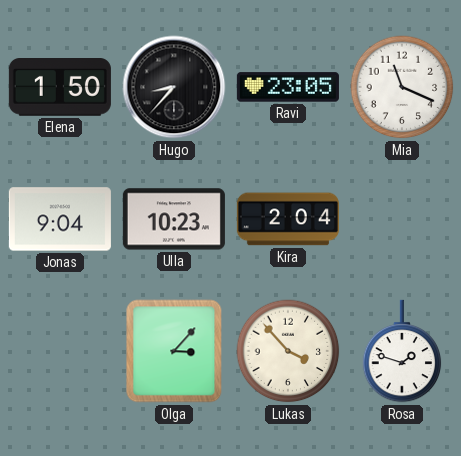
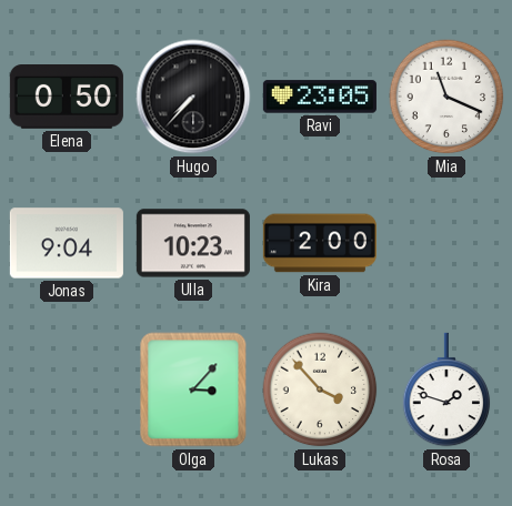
Elena: 1:50 -> 0:50 (67, 98)
Hugo: 8:37 -> 7:37 (193, 97)
Kira: 2:04 -> 2:00 (320, 243)
